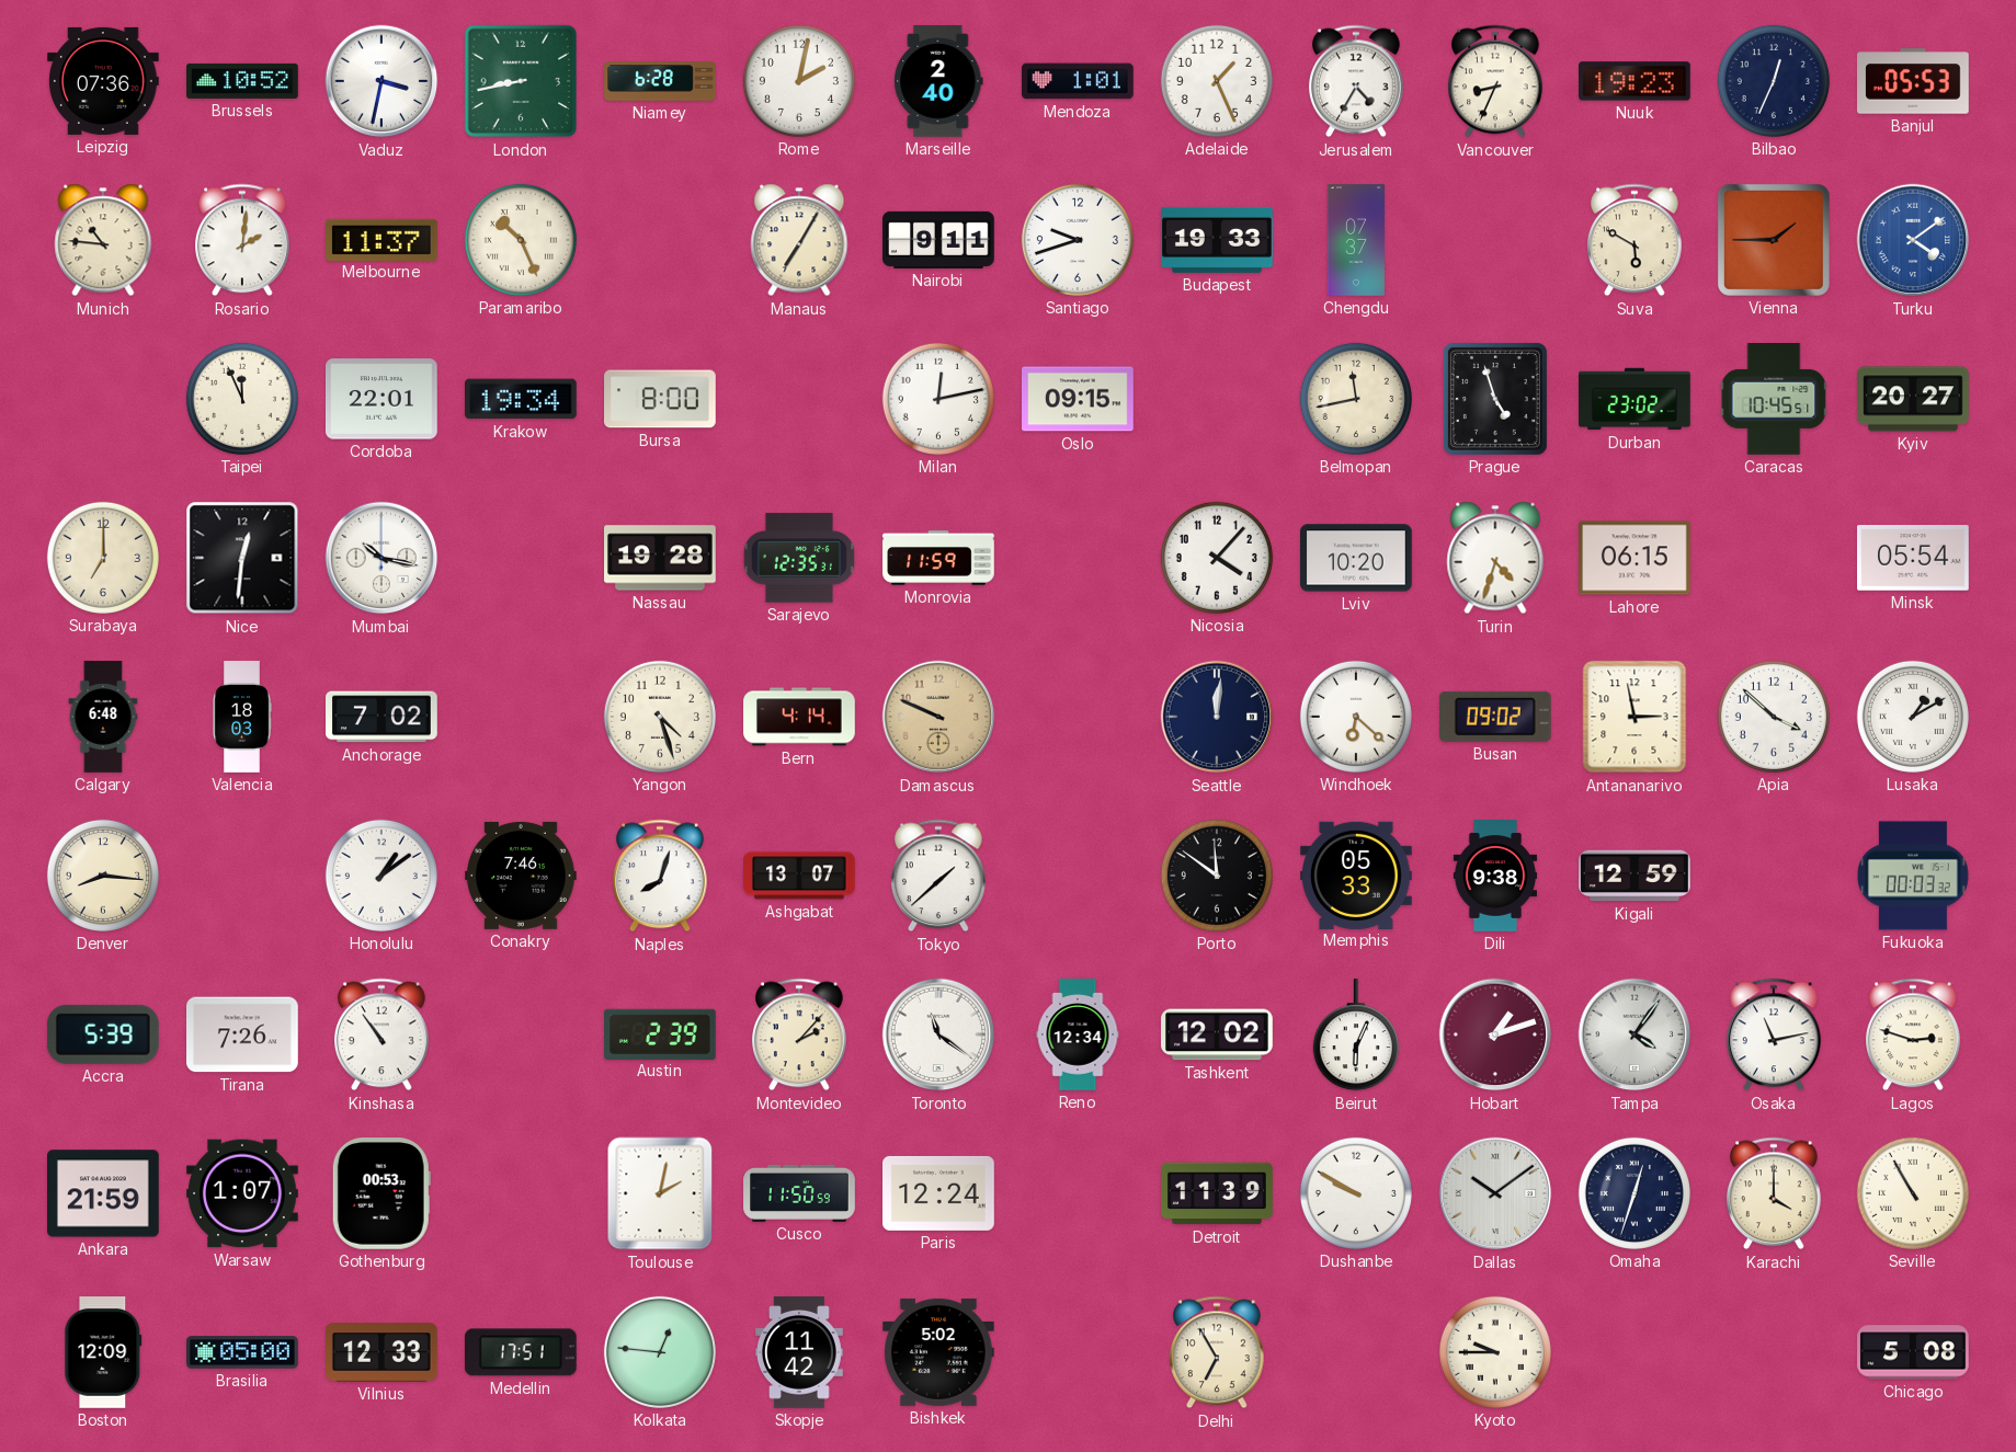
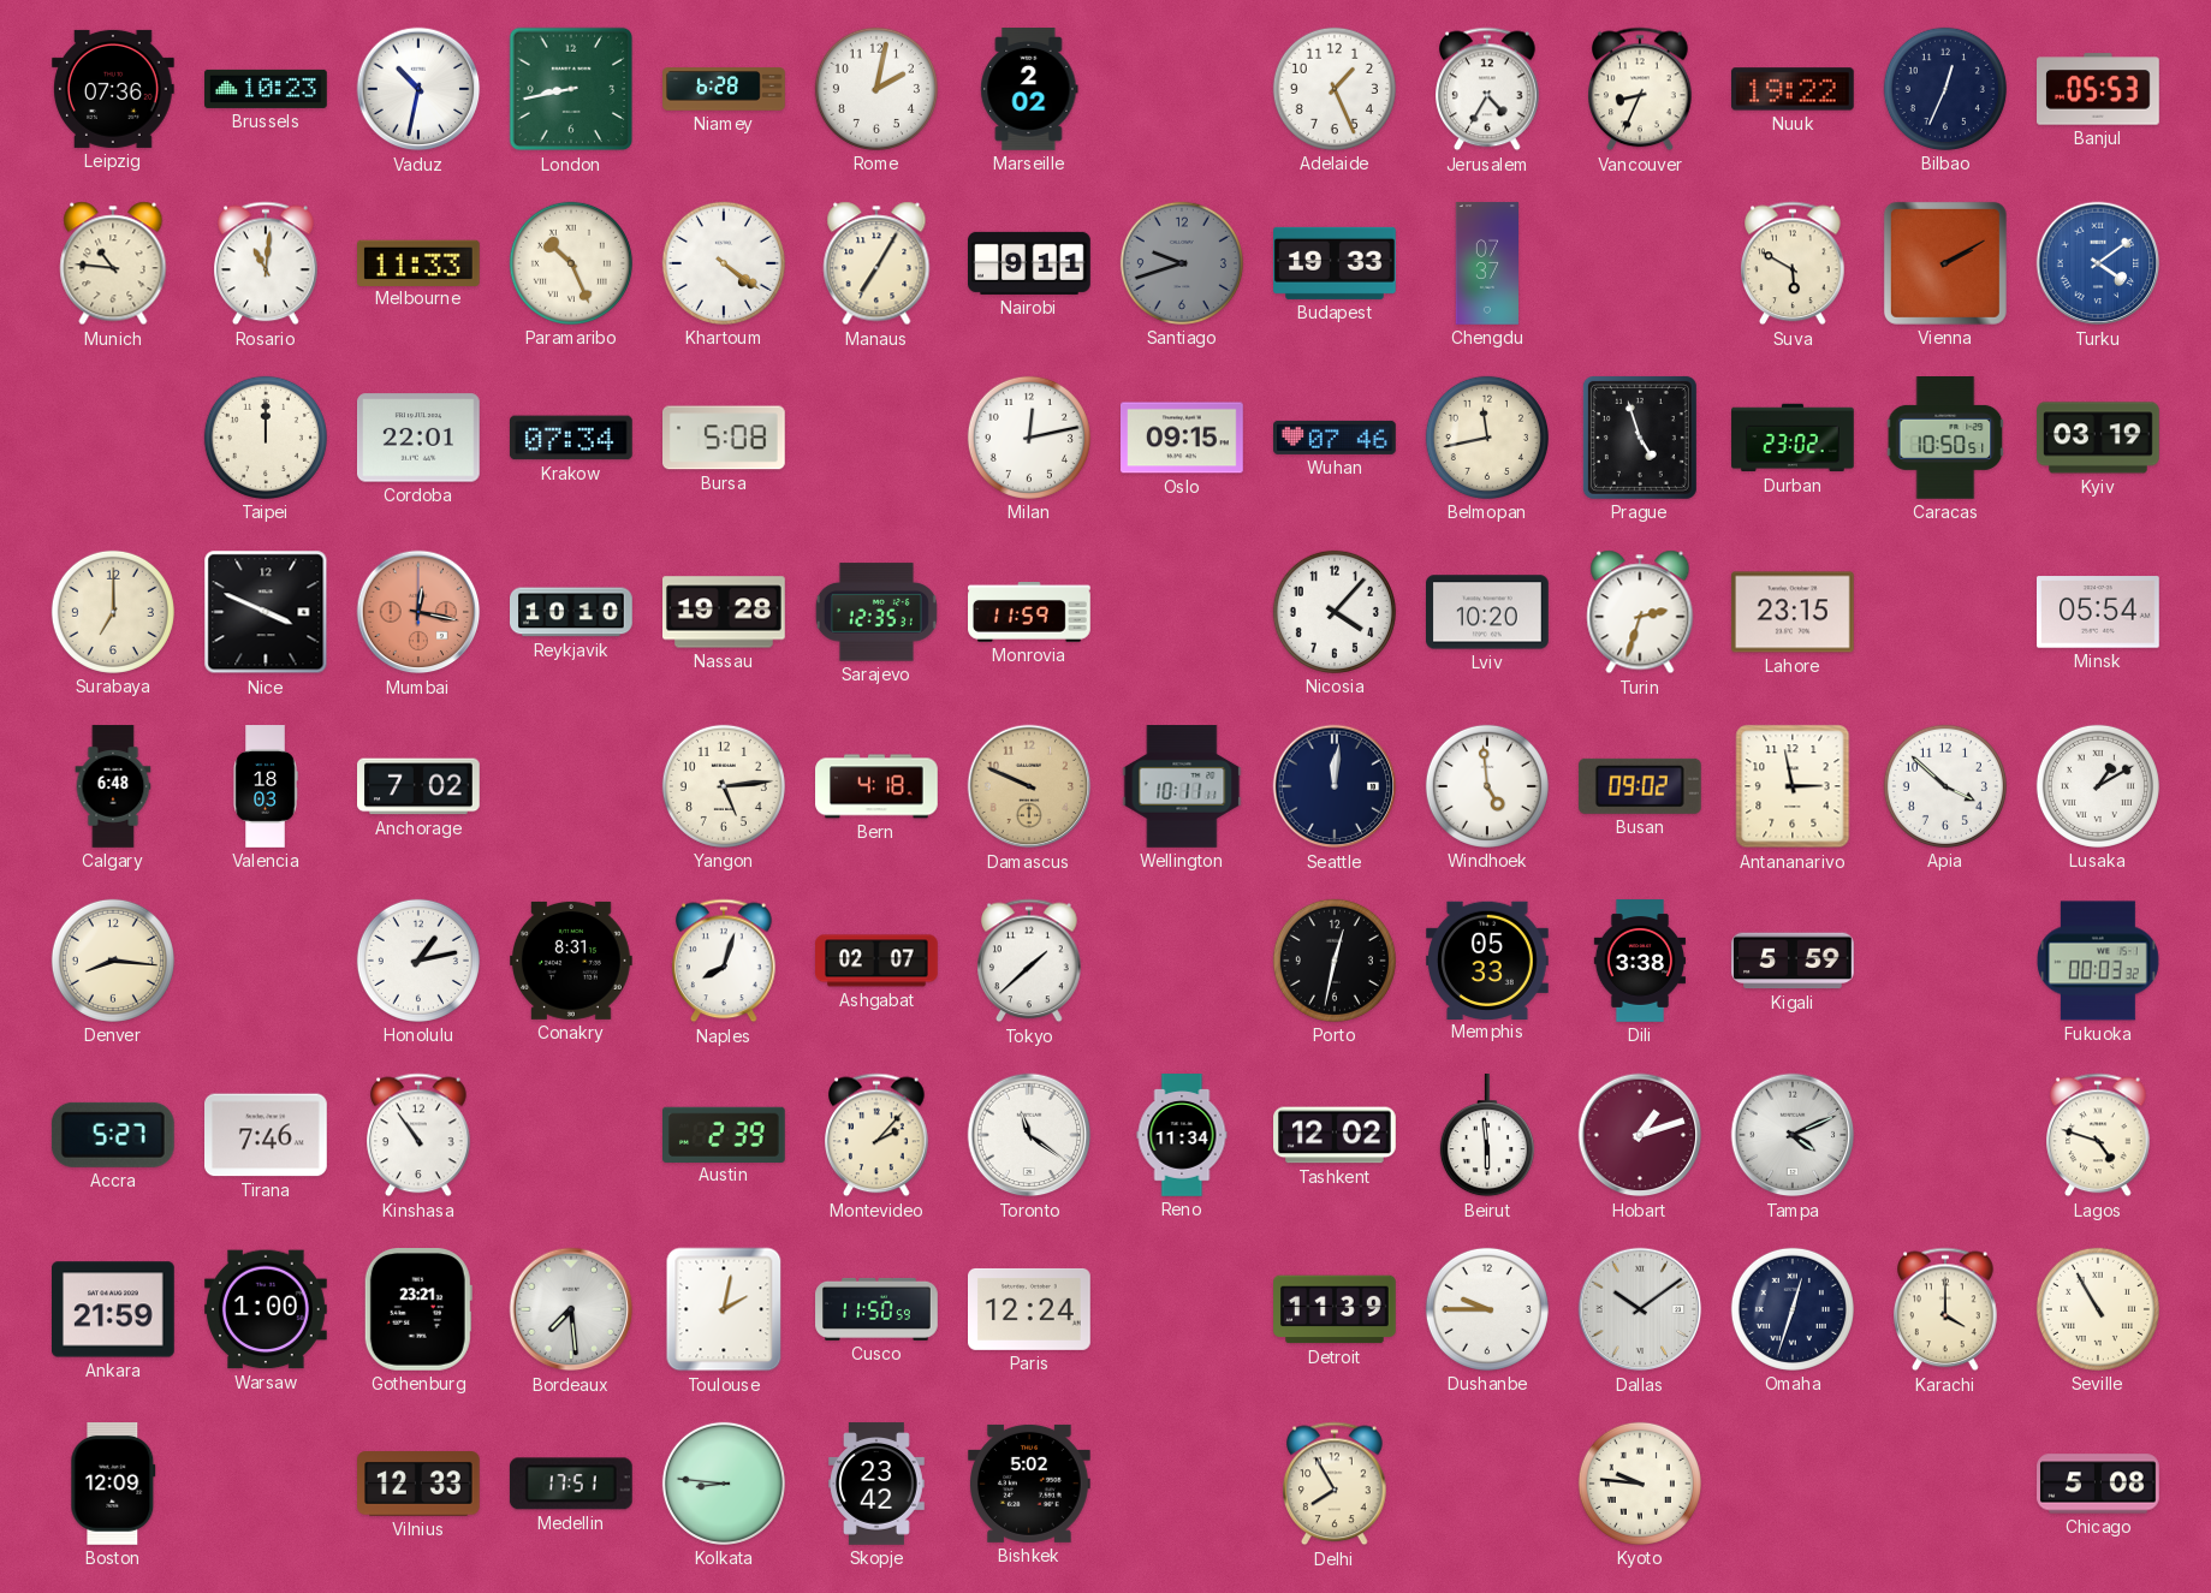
Brussels: 10:52 -> 10:23 (266, 89)
Vaduz: 3:32 -> 10:32 (418, 89)
Marseille: 2:40 -> 2:02 (1029, 90)
Mendoza: 1:01 -> none (1079, 81)
Nuuk: 19:23 -> 19:22 (1794, 89)
Rosario: 2:01 -> 11:01 (267, 263)
Melbourne: 11:37 -> 11:33 (420, 262)
Khartoum: none -> 4:21 (724, 263)
Santiago dial: white -> grey (1182, 263)
Vienna: 1:45 -> 2:10 (1945, 263)
Taipei: 11:56 -> 12:00 (266, 438)
Krakow: 19:34 -> 07:34 (571, 438)
Bursa: 8:00 -> 5:08 (725, 438)
Wuhan: none -> 07:46 (1336, 438)
Caracas: 10:45 -> 10:50 (1945, 439)
Kyiv: 20:27 -> 03:19 (2098, 438)
Nice: 12:31 -> 3:49 (266, 612)
Mumbai: 10:17 -> 12:17 (418, 612)
Mumbai dial: white -> salmon (418, 612)
Reykjavik: none -> 10:10 (572, 612)
Turin: 4:33 -> 2:33 (1640, 612)
Lahore: 06:15 -> 23:15 (1794, 612)
Yangon: 4:27 -> 5:14 (724, 786)
Bern: 4:14 -> 4:18 (876, 786)
Wellington: none -> 10:11 (1182, 786)
Windhoek: 6:22 -> 4:59 (1487, 786)
Honolulu: 1:09 -> 1:13 (418, 961)
Conakry: 7:46 -> 8:31 (572, 961)
Ashgabat: 13:07 -> 02:07 (878, 961)
Porto: 11:51 -> 12:32 (1335, 961)
Dili: 9:38 -> 3:38 (1639, 961)
Kigali: 12:59 -> 5:59 (1794, 961)
Accra: 5:39 -> 5:27 (113, 1135)
Tirana: 7:26 -> 7:46 (267, 1135)
Reno: 12:34 -> 11:34 (1182, 1135)
Beirut: 6:04 -> 5:59 (1487, 1136)
Tampa: 4:06 -> 4:11 (1793, 1135)
Osaka: 11:13 -> none (1775, 1034)
Lagos: 2:48 -> 4:48 (2099, 1135)
Warsaw: 1:07 -> 1:00 (266, 1309)
Gothenburg: 00:53 -> 23:21 (418, 1310)
Bordeaux: none -> 7:29 (571, 1309)
Dushanbe: 9:50 -> 9:45 (1487, 1309)
Brasilia: 05:00 -> none (243, 1352)
Kolkata: 12:46 -> 8:46 (724, 1484)
Skopje: 11:42 -> 23:42 (878, 1484)
Delhi: 6:55 -> 7:55 (1336, 1484)
Kyoto: 9:45 -> 9:46 (1640, 1484)
